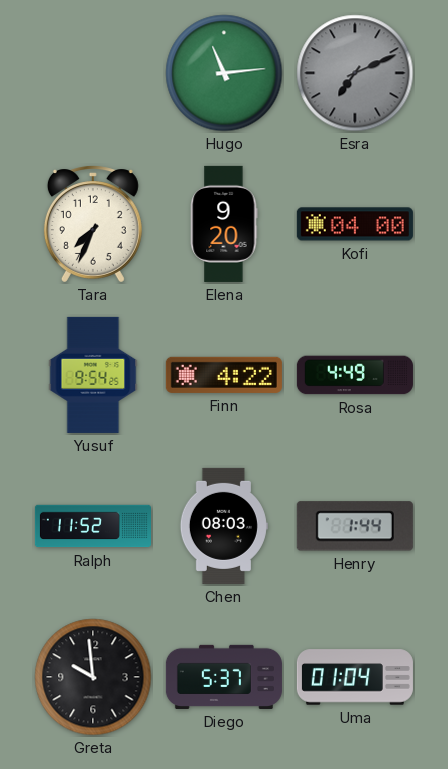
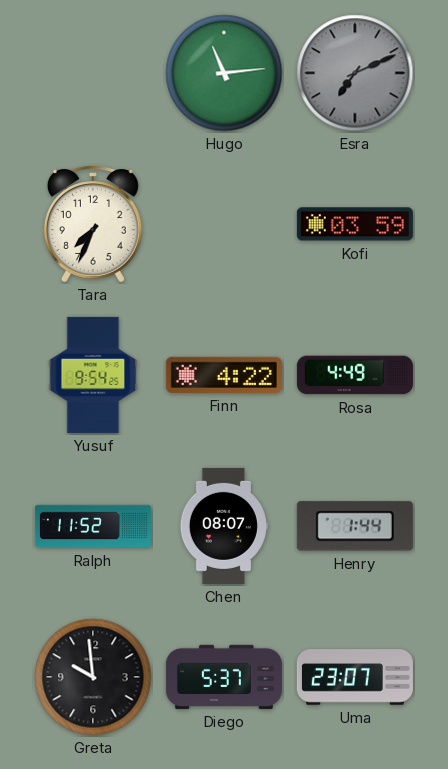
Elena: 9:20 -> none (224, 224)
Kofi: 04:00 -> 03:59 (355, 224)
Chen: 08:03 -> 08:07 (224, 526)
Uma: 01:04 -> 23:07 (355, 677)
